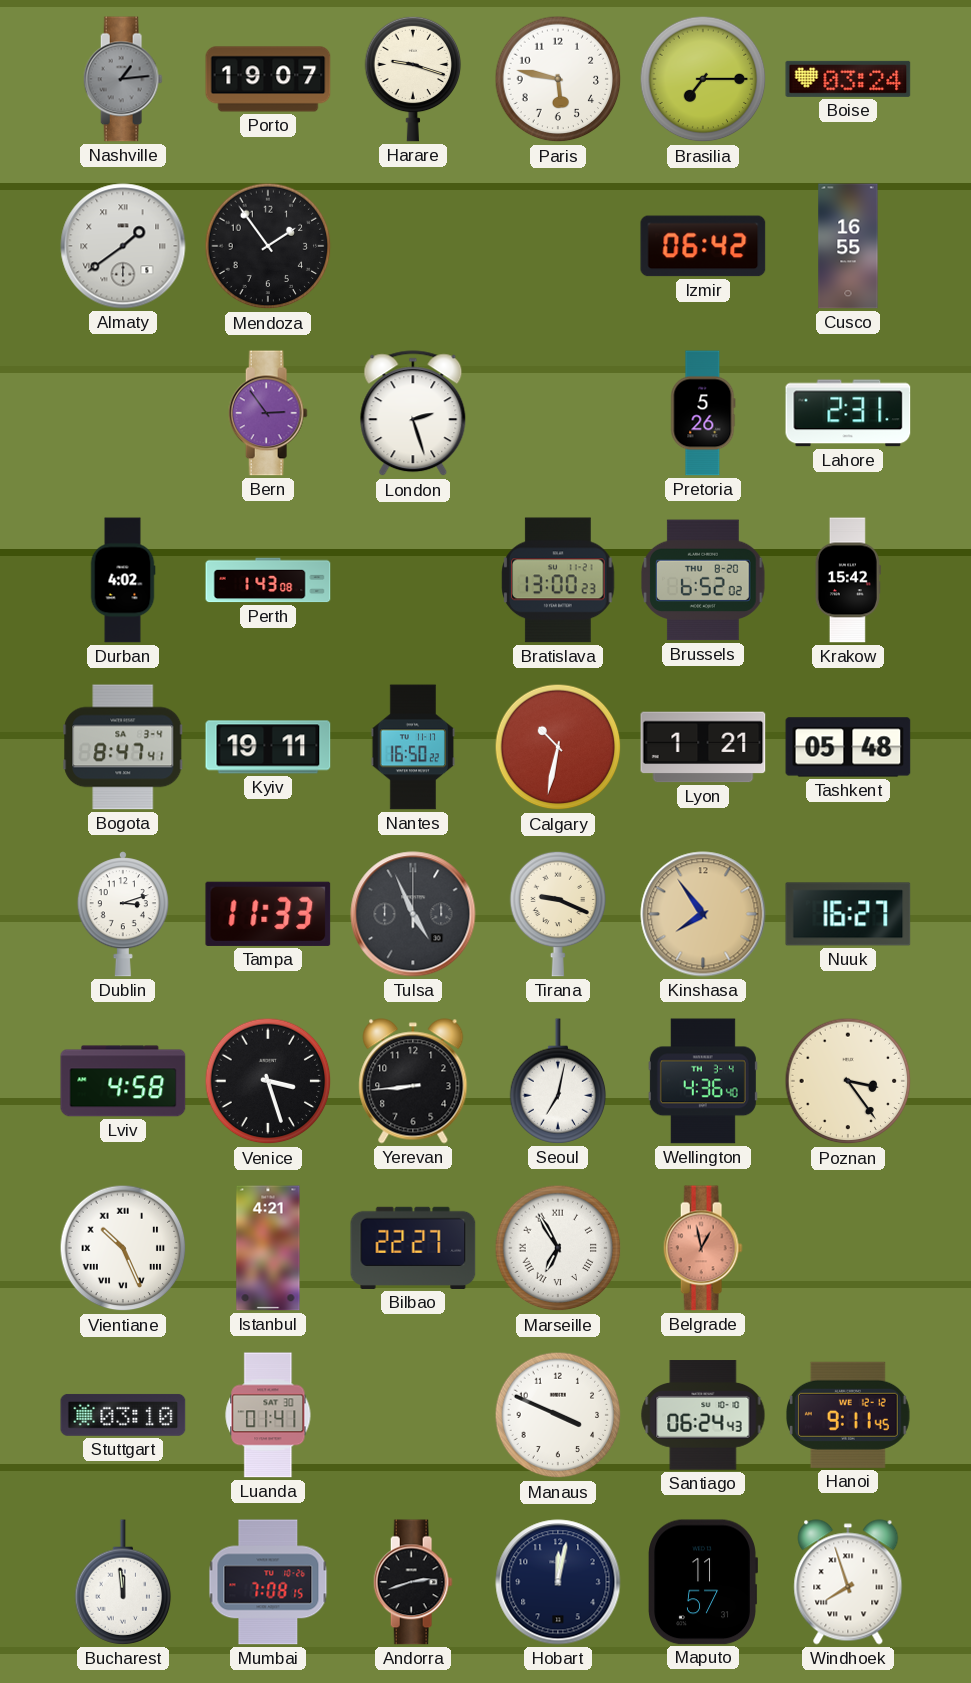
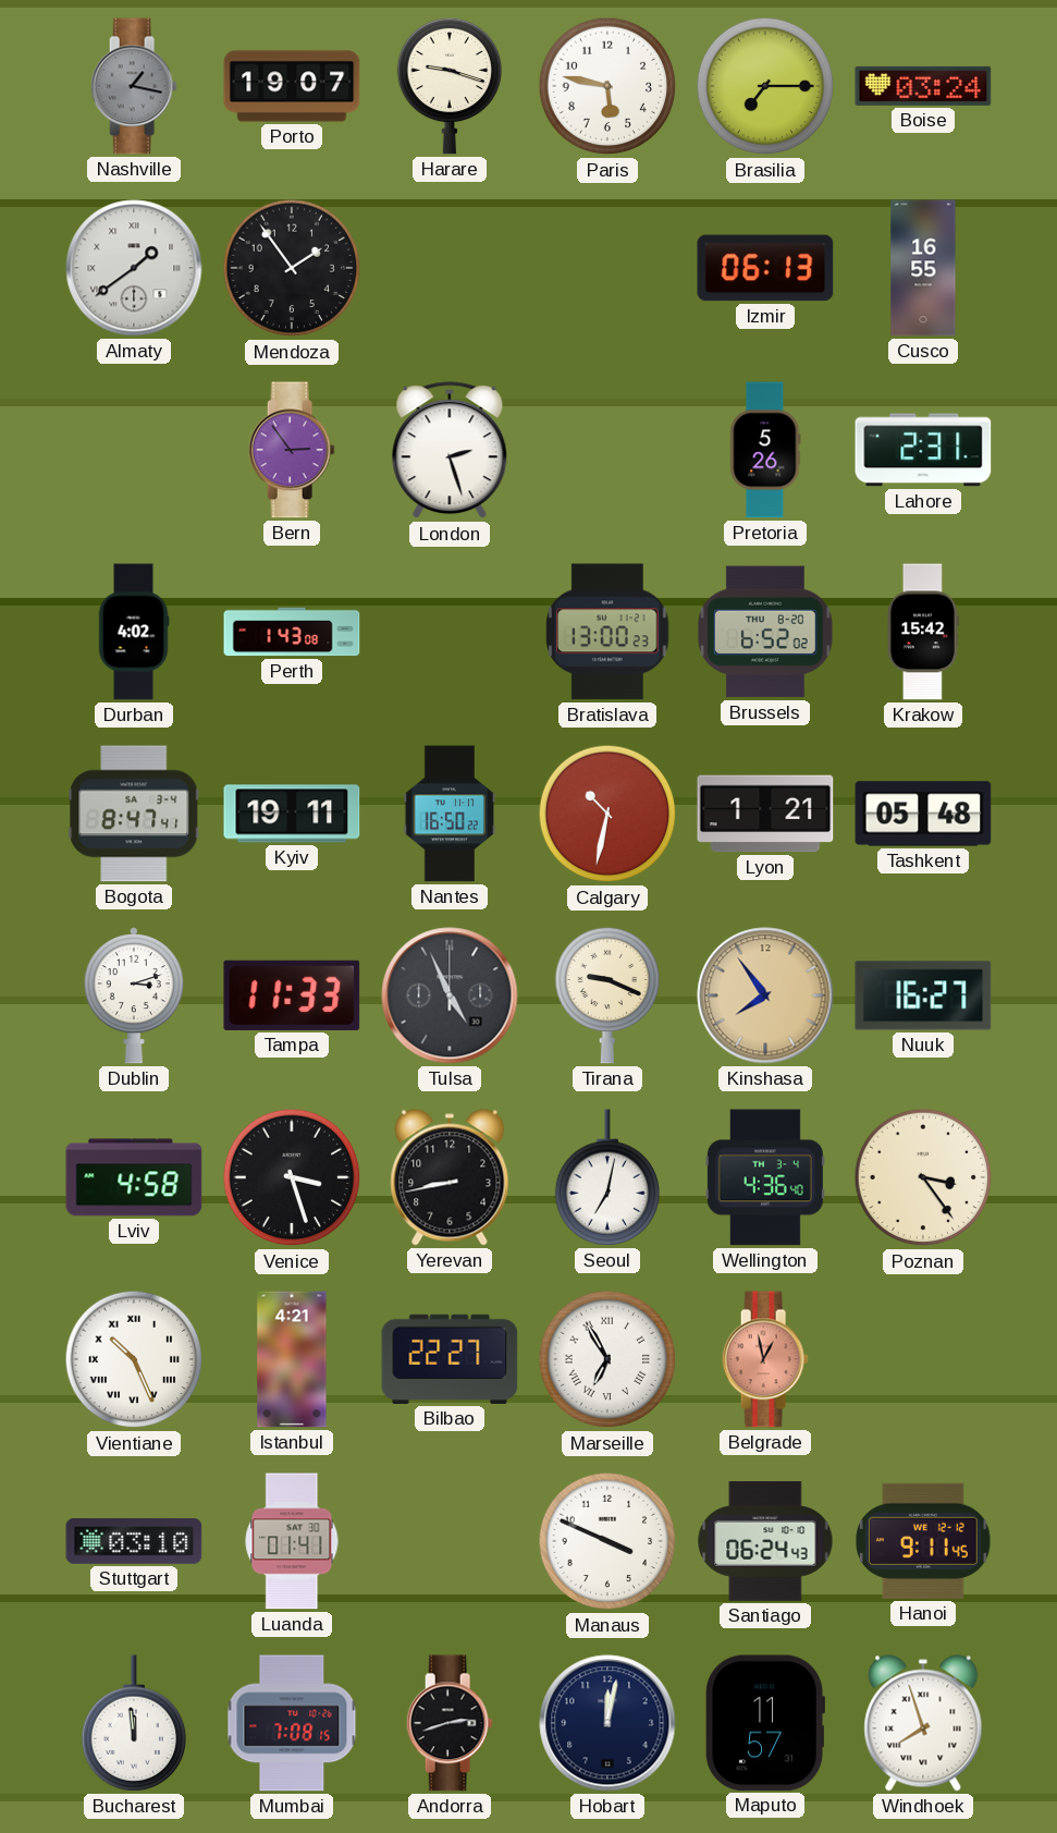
Nashville: 1:14 -> 1:17 (134, 86)
Izmir: 06:42 -> 06:13 (765, 268)
Yerevan: 8:44 -> 8:43 (450, 1177)
